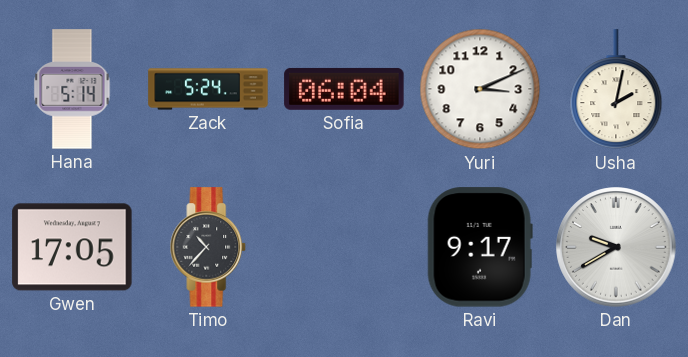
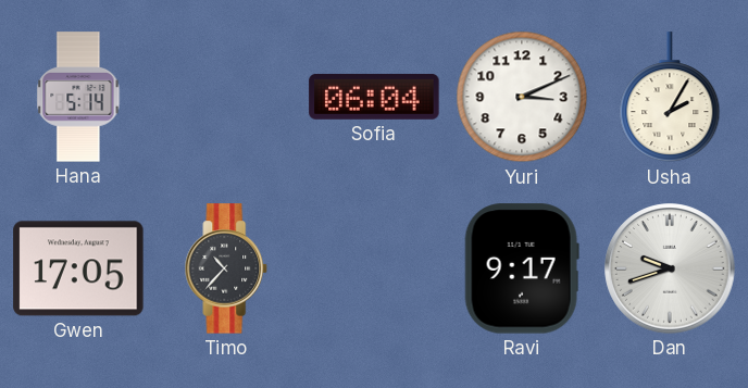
Zack: 5:24 -> none (208, 89)
Usha: 2:02 -> 2:05 (670, 98)
Dan: 9:40 -> 9:42 (670, 268)
